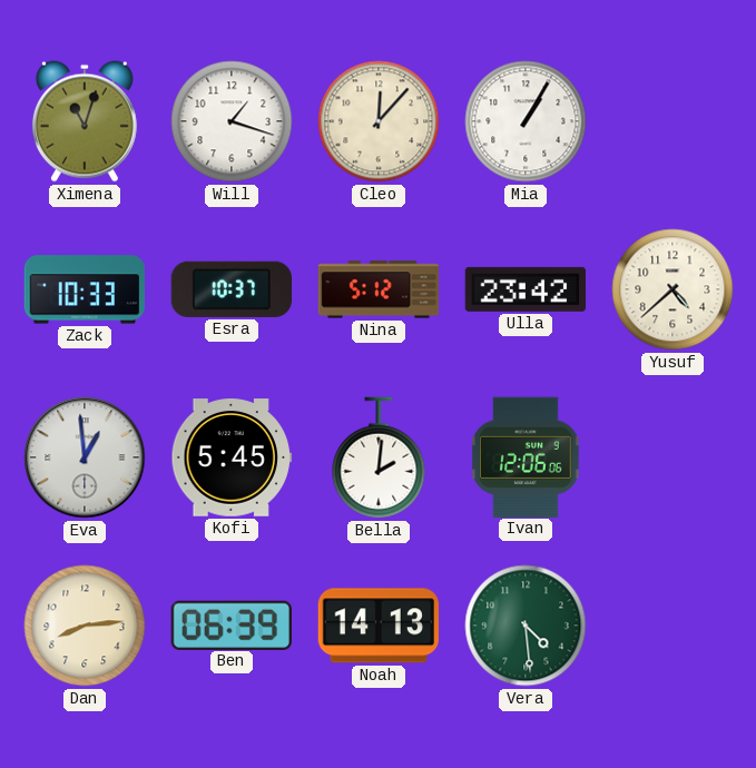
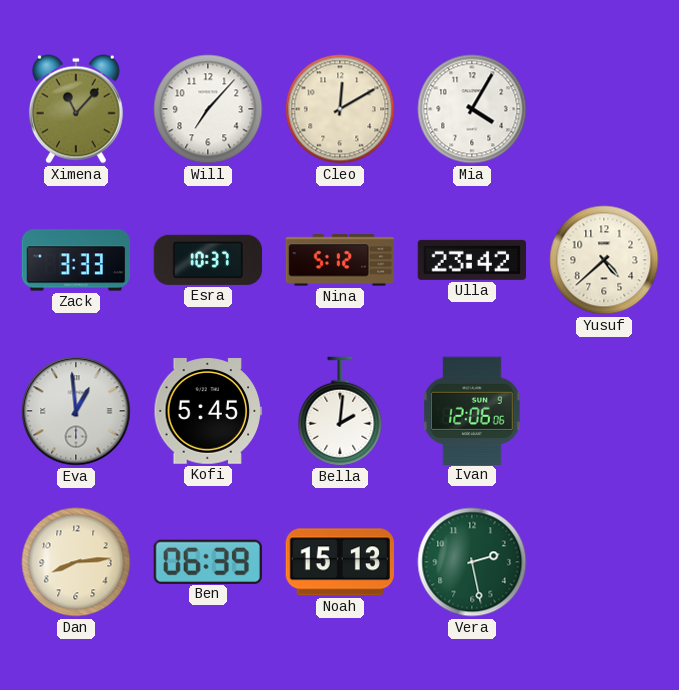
Ximena: 11:03 -> 11:07 (76, 109)
Will: 1:18 -> 7:07 (208, 109)
Cleo: 12:07 -> 12:10 (340, 109)
Mia: 1:05 -> 4:05 (472, 109)
Zack: 10:33 -> 3:33 (75, 260)
Noah: 14:13 -> 15:13 (339, 562)
Vera: 4:29 -> 2:28 (472, 562)
